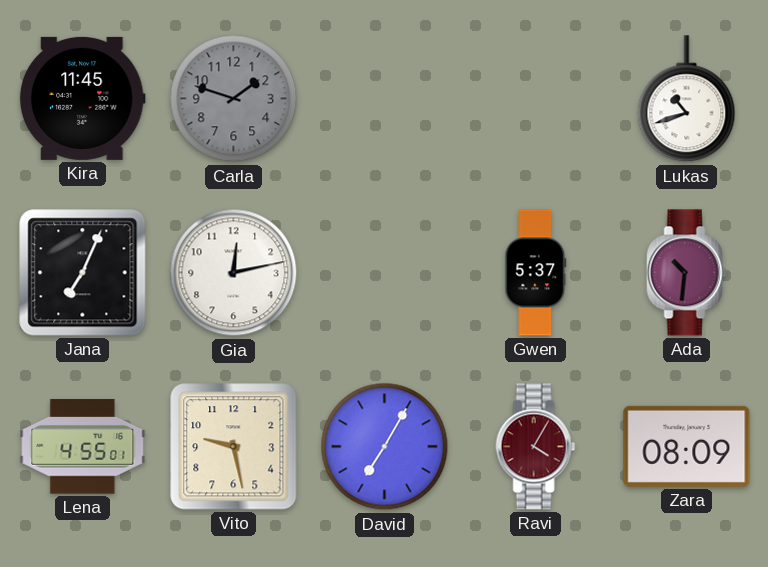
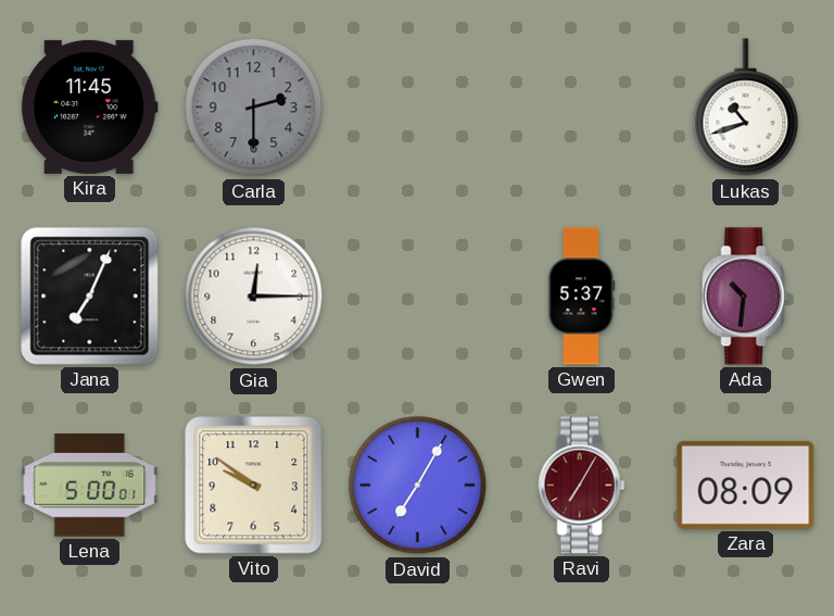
Carla: 1:48 -> 2:30 (254, 108)
Gia: 12:13 -> 12:15 (254, 297)
Lena: 4:55 -> 5:00 (90, 486)
Vito: 9:28 -> 9:51 (254, 486)
Ravi: 4:05 -> 7:05 (582, 486)
